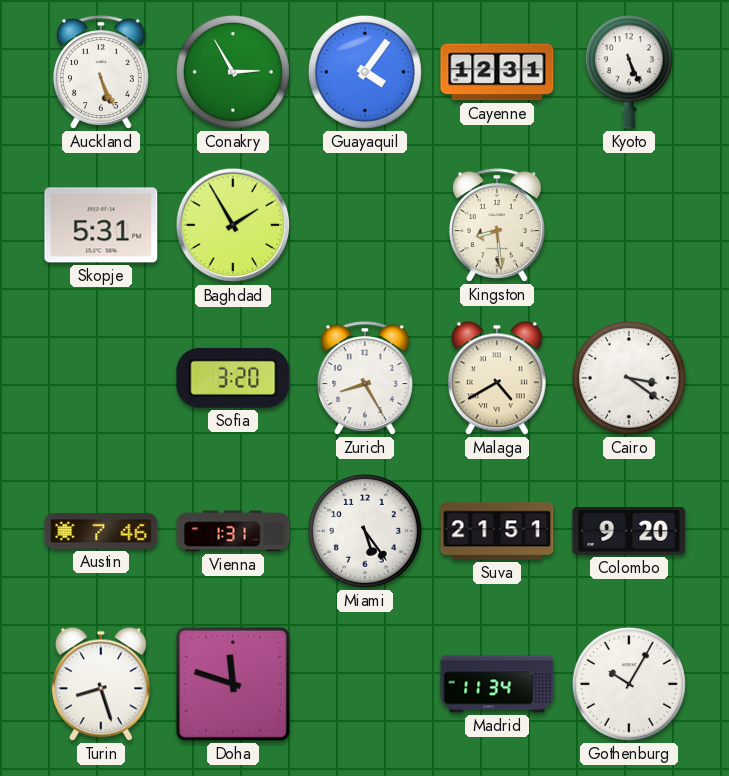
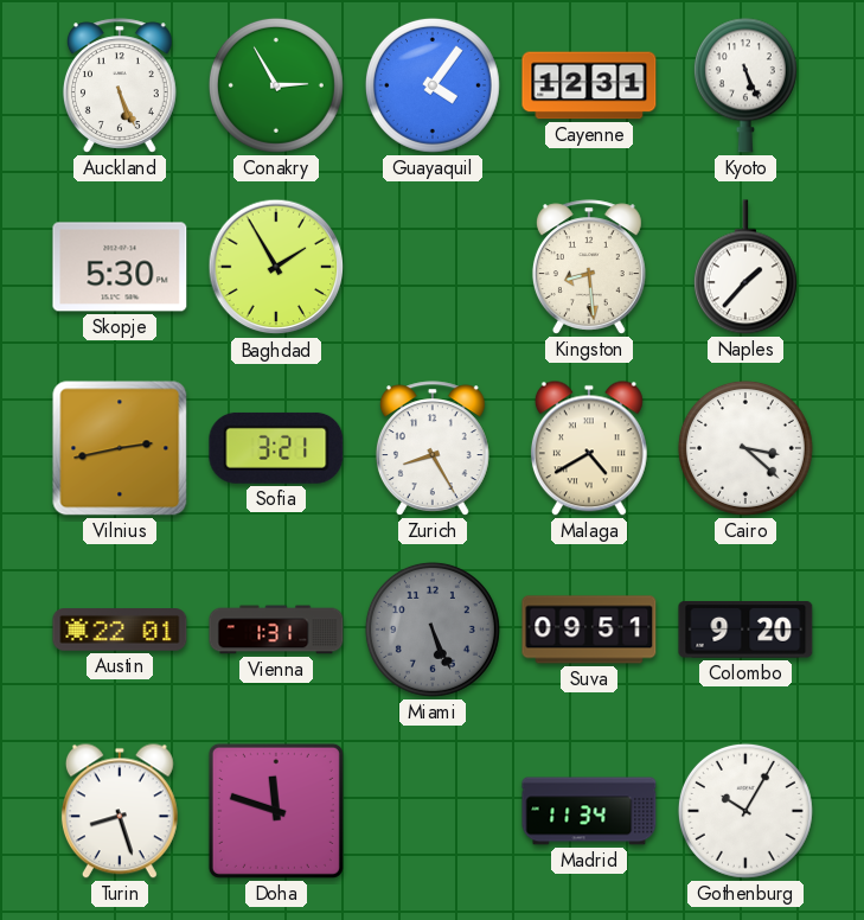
Skopje: 5:31 -> 5:30 (120, 267)
Naples: none -> 1:37 (745, 267)
Vilnius: none -> 2:43 (120, 448)
Sofia: 3:20 -> 3:21 (276, 448)
Cairo: 3:21 -> 3:22 (745, 448)
Austin: 7:46 -> 22:01 (120, 630)
Miami: 5:24 -> 5:26 (433, 630)
Miami dial: white -> grey (433, 630)
Suva: 21:51 -> 09:51 (589, 630)
